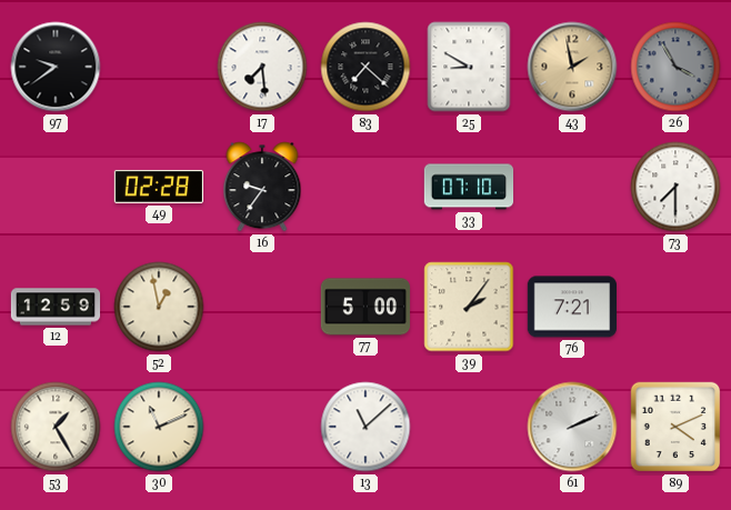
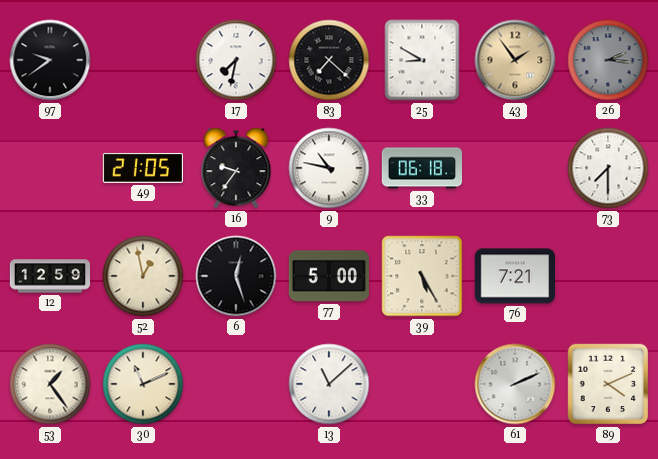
17: 7:29 -> 7:32 (236, 60)
43: 1:58 -> 1:54 (515, 60)
26: 3:55 -> 2:16 (608, 60)
49: 02:28 -> 21:05 (142, 168)
9: none -> 10:47 (329, 168)
33: 07:10 -> 06:18 (422, 168)
6: none -> 12:27 (236, 276)
39: 2:06 -> 5:25 (422, 276)
53: 1:25 -> 1:24 (50, 384)
